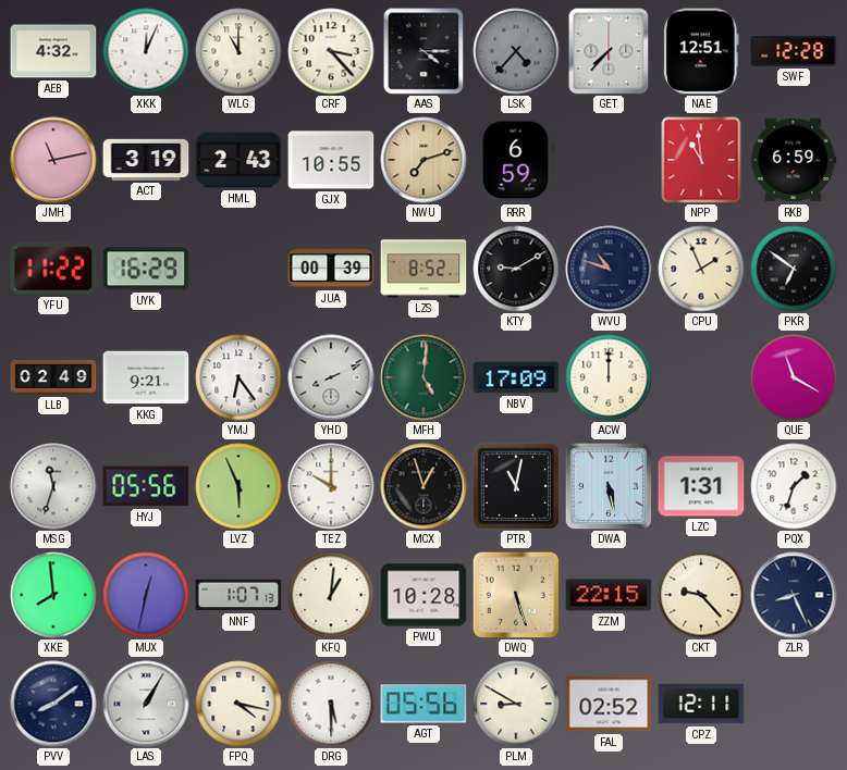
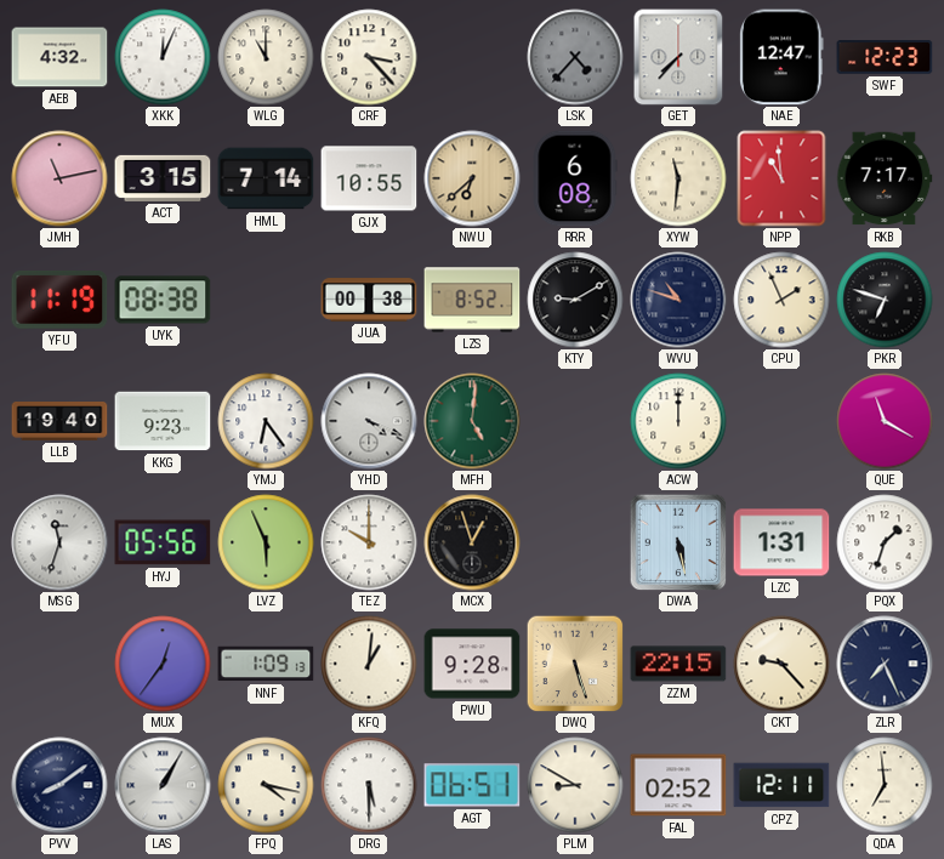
AAS: 4:15 -> none (423, 51)
NAE: 12:51 -> 12:47 (781, 57)
SWF: 12:28 -> 12:23 (885, 57)
ACT: 3:19 -> 3:15 (163, 178)
HML: 2:43 -> 7:14 (266, 178)
NWU: 7:12 -> 6:38 (472, 178)
RRR: 6:59 -> 6:08 (575, 178)
XYW: none -> 11:31 (678, 178)
RKB: 6:59 -> 7:17 (885, 178)
YFU: 11:22 -> 11:19 (59, 300)
UYK: 16:29 -> 08:38 (163, 300)
JUA: 00:39 -> 00:38 (369, 300)
PKR: 6:51 -> 6:48 (885, 300)
LLB: 02:49 -> 19:40 (59, 422)
KKG: 9:21 -> 9:23 (163, 421)
YHD: 8:11 -> 4:19 (369, 421)
NBV: 17:09 -> none (516, 377)
PTR: 11:02 -> none (515, 485)
XKE: 7:59 -> none (53, 595)
MUX: 12:32 -> 12:36 (163, 664)
NNF: 1:07 -> 1:09 (266, 664)
PWU: 10:28 -> 9:28 (472, 664)
ZLR: 8:26 -> 7:26 (885, 664)
AGT: 05:56 -> 06:51 (472, 785)
QDA: none -> 6:59 (885, 785)
